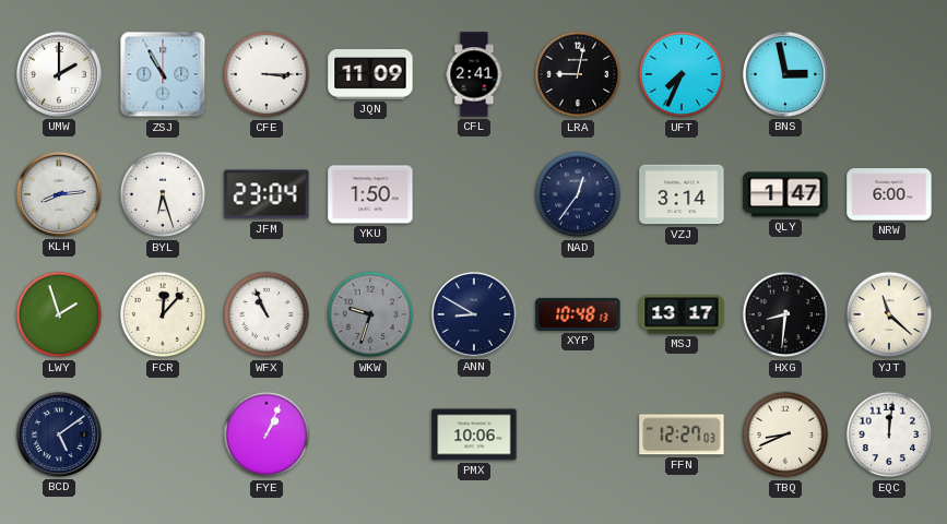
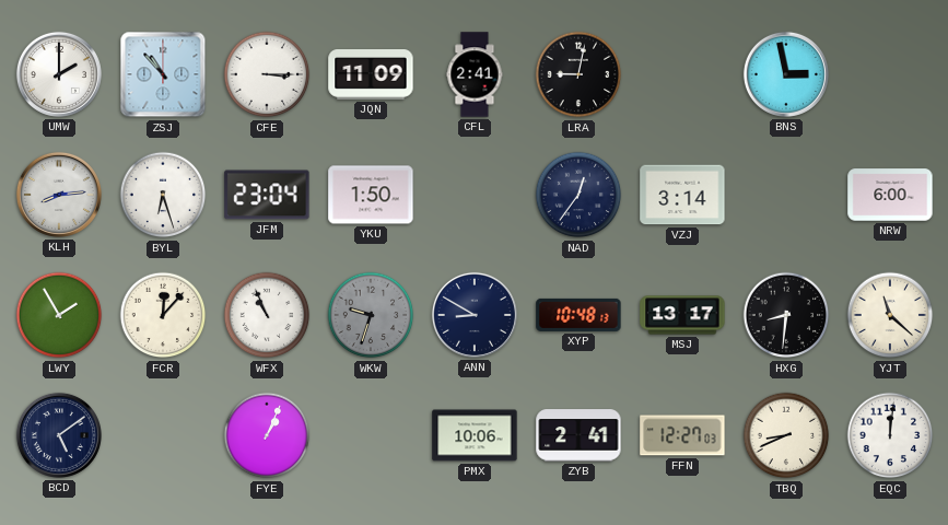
ZSJ: 10:55 -> 10:53 (163, 74)
UFT: 7:34 -> none (682, 74)
QLY: 1:47 -> none (785, 194)
LWY: 1:57 -> 1:55 (59, 315)
ZYB: none -> 2:41 (578, 435)
